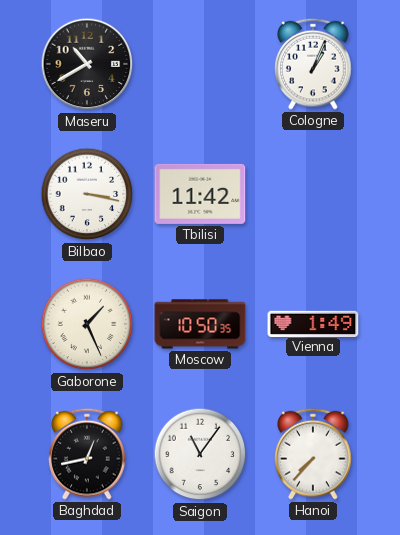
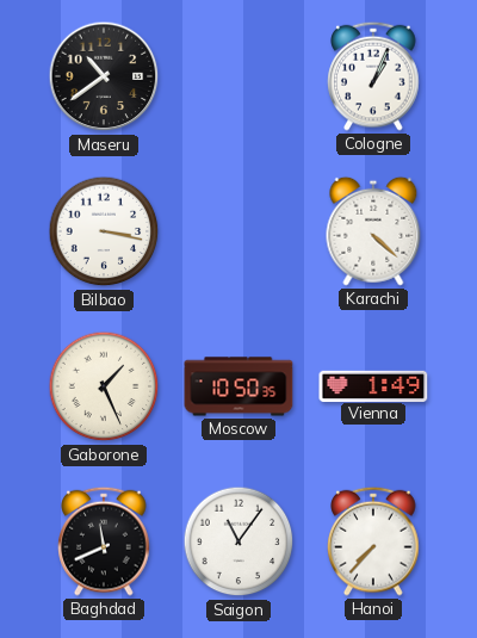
Maseru: 10:40 -> 10:39 (104, 76)
Tbilisi: 11:42 -> none (200, 194)
Karachi: none -> 4:22 (373, 231)
Baghdad: 12:43 -> 11:41 (104, 541)
